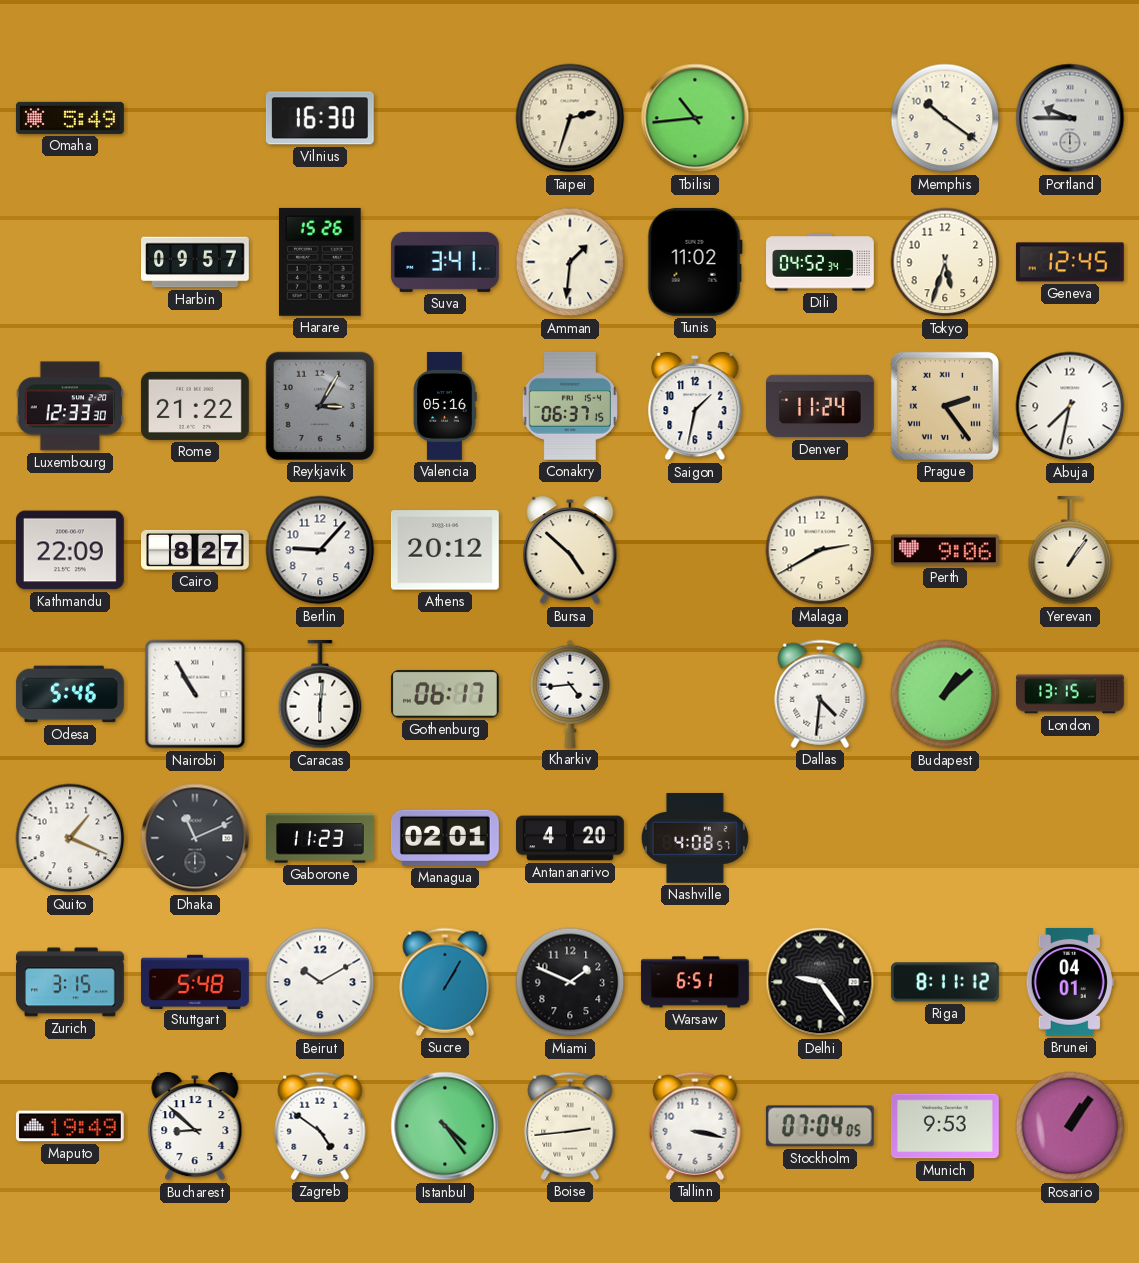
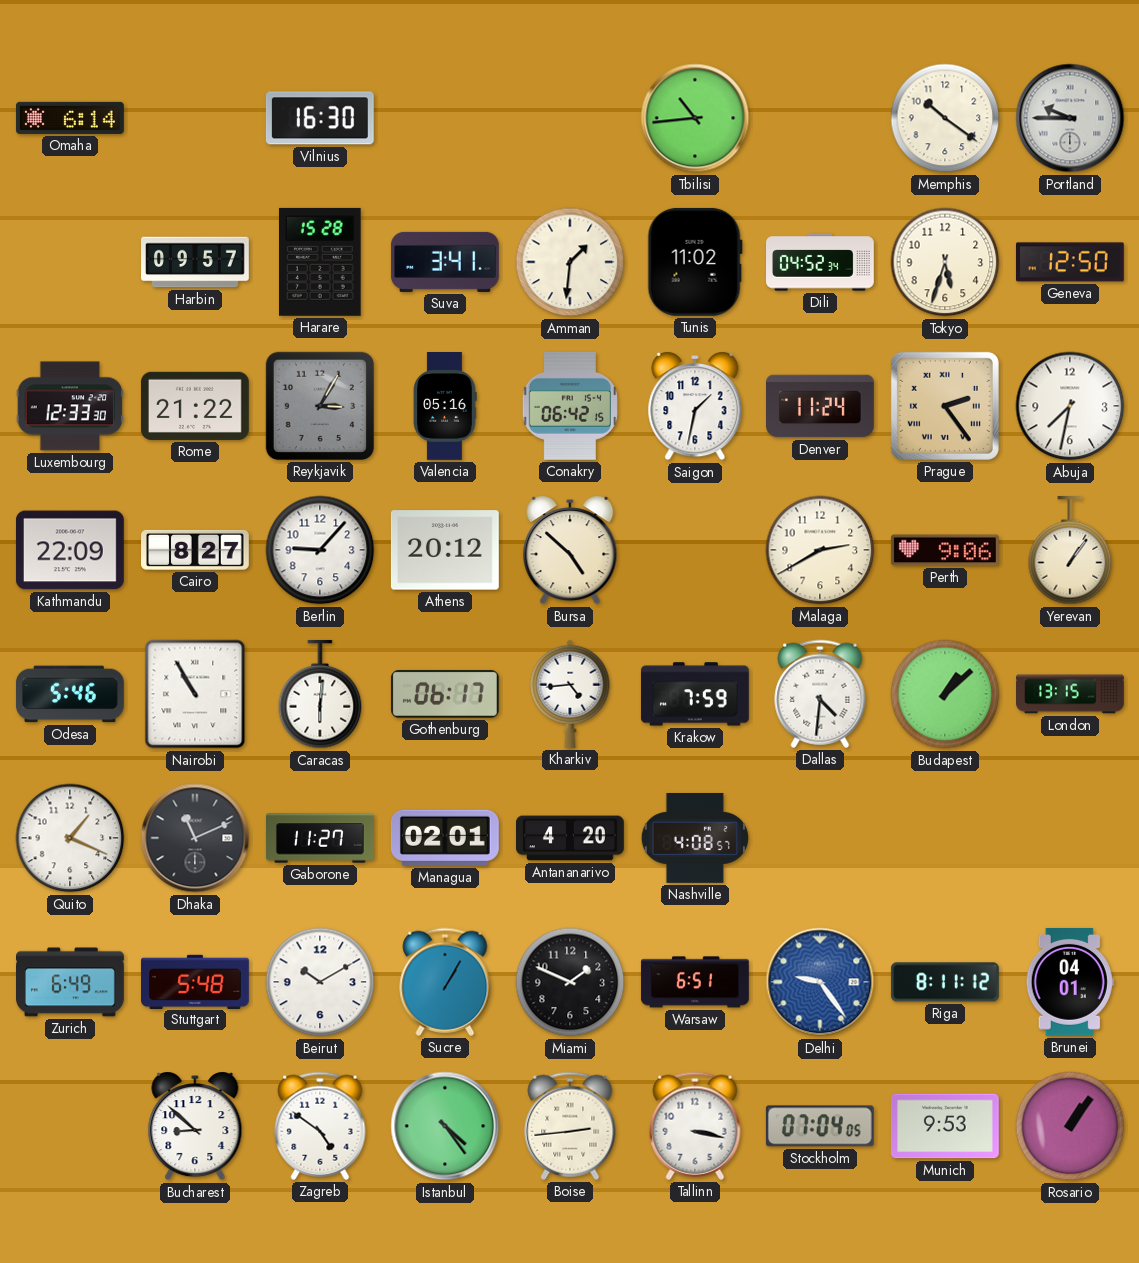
Omaha: 5:49 -> 6:14 (70, 118)
Taipei: 2:33 -> none (570, 118)
Harare: 15:26 -> 15:28 (321, 262)
Geneva: 12:45 -> 12:50 (1070, 262)
Conakry: 06:37 -> 06:42 (570, 406)
Krakow: none -> 7:59 (695, 694)
Gaborone: 11:23 -> 11:27 (321, 838)
Zurich: 3:15 -> 6:49 (71, 982)
Delhi dial: black -> blue (820, 982)
Maputo: 19:49 -> none (70, 1126)
